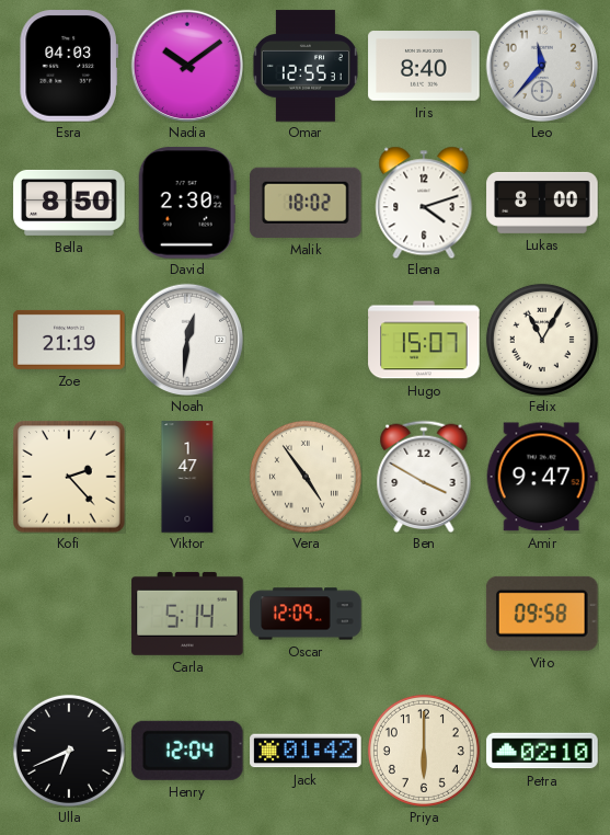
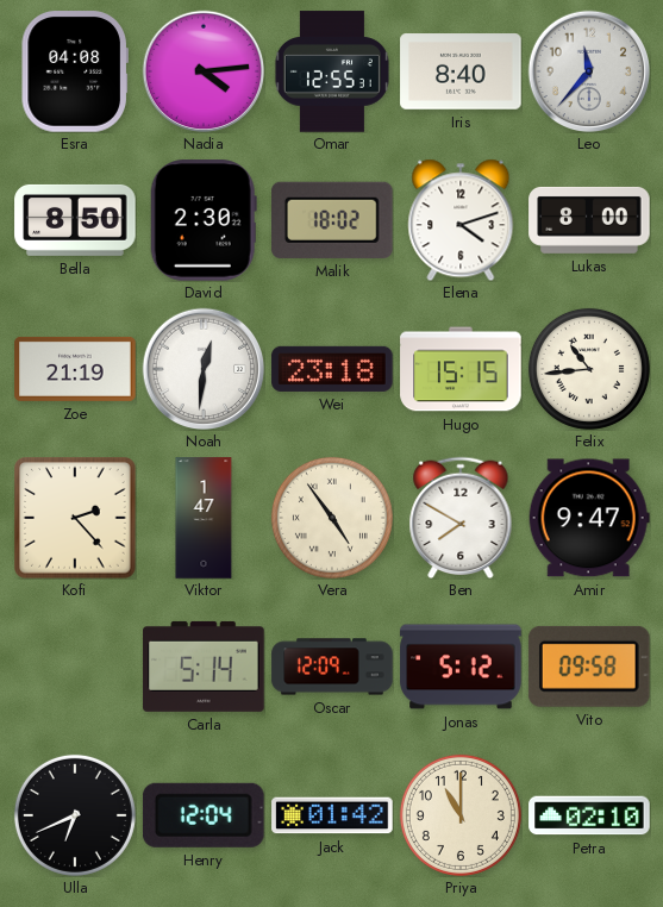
Esra: 04:03 -> 04:08 (75, 71)
Nadia: 10:09 -> 4:14 (204, 71)
Wei: none -> 23:18 (332, 369)
Hugo: 15:07 -> 15:15 (461, 369)
Felix: 11:05 -> 10:44 (589, 369)
Ben: 3:50 -> 7:50 (461, 518)
Jonas: none -> 5:12 (461, 667)
Priya: 6:00 -> 11:00 (461, 815)
